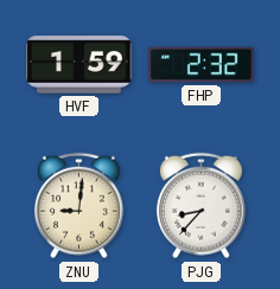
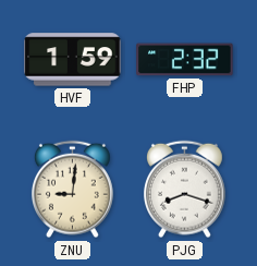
PJG: 8:37 -> 8:18 (184, 190)
